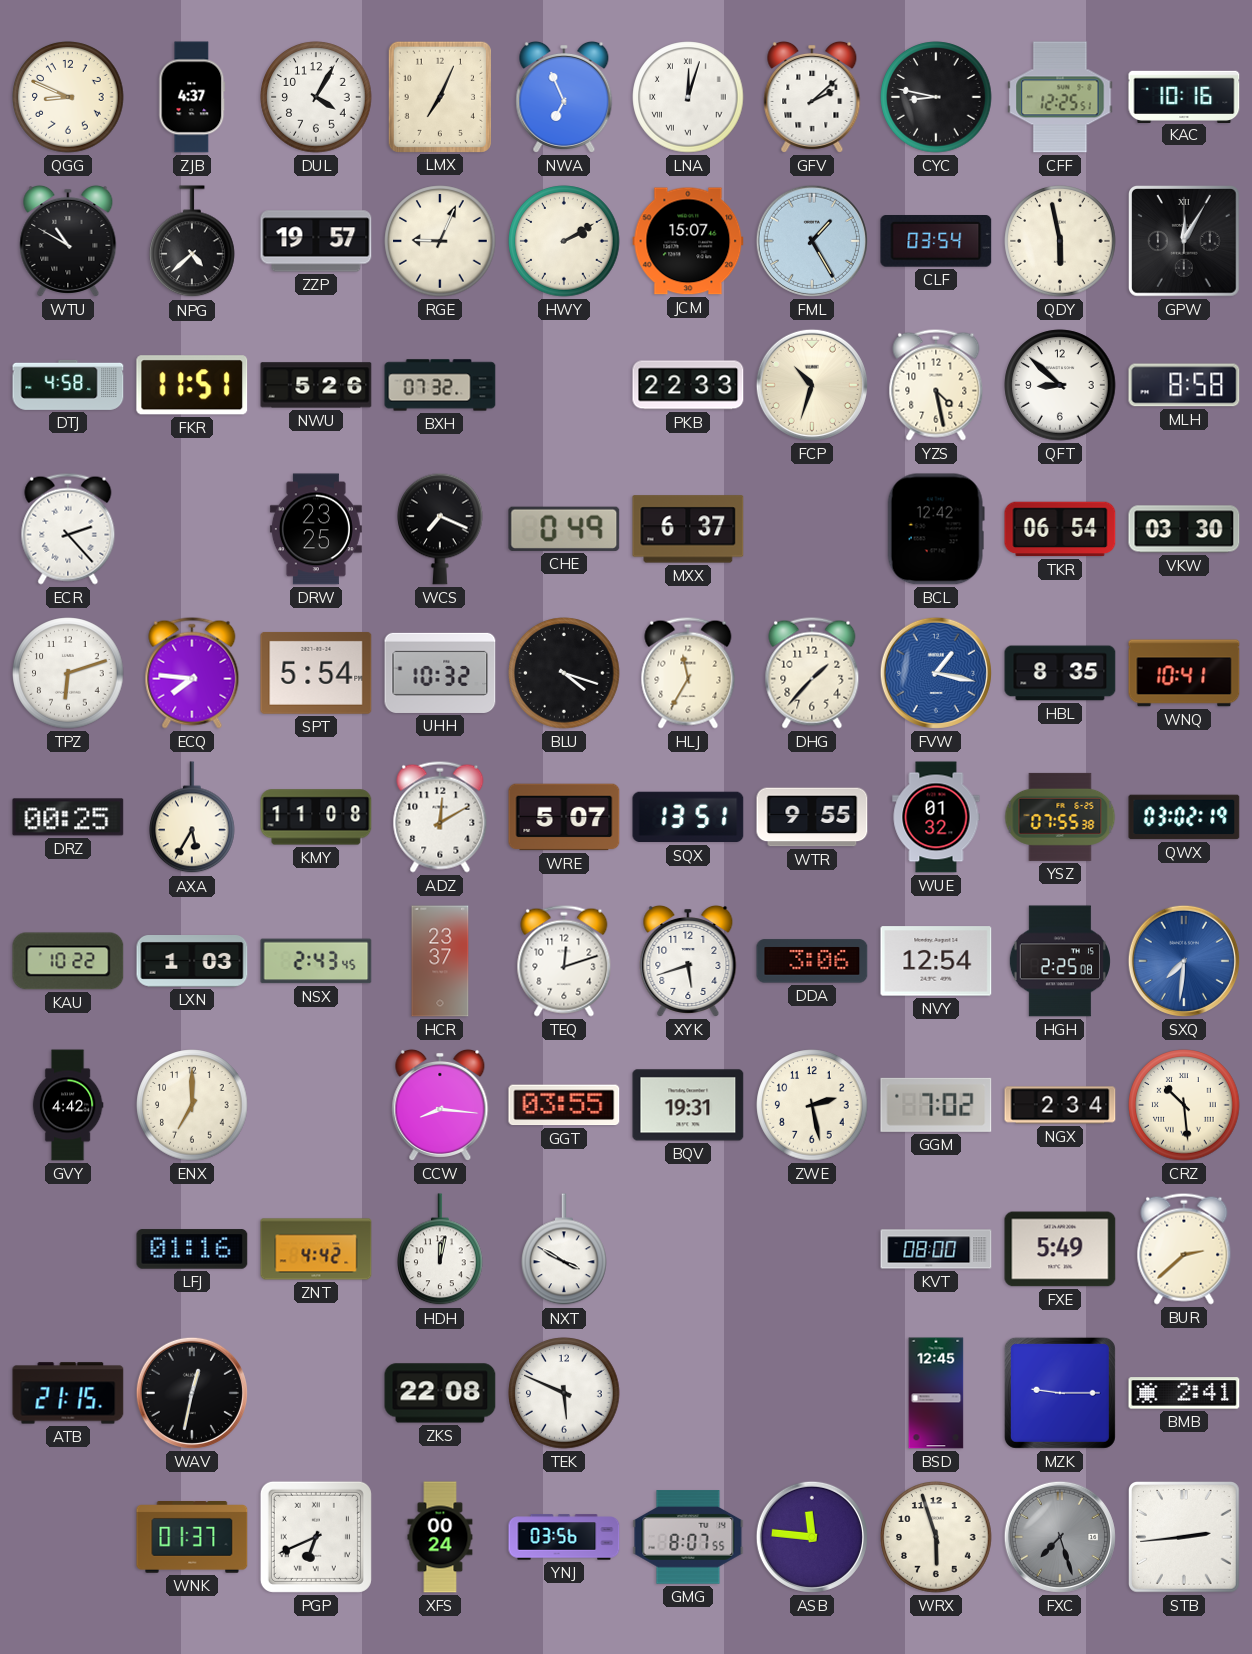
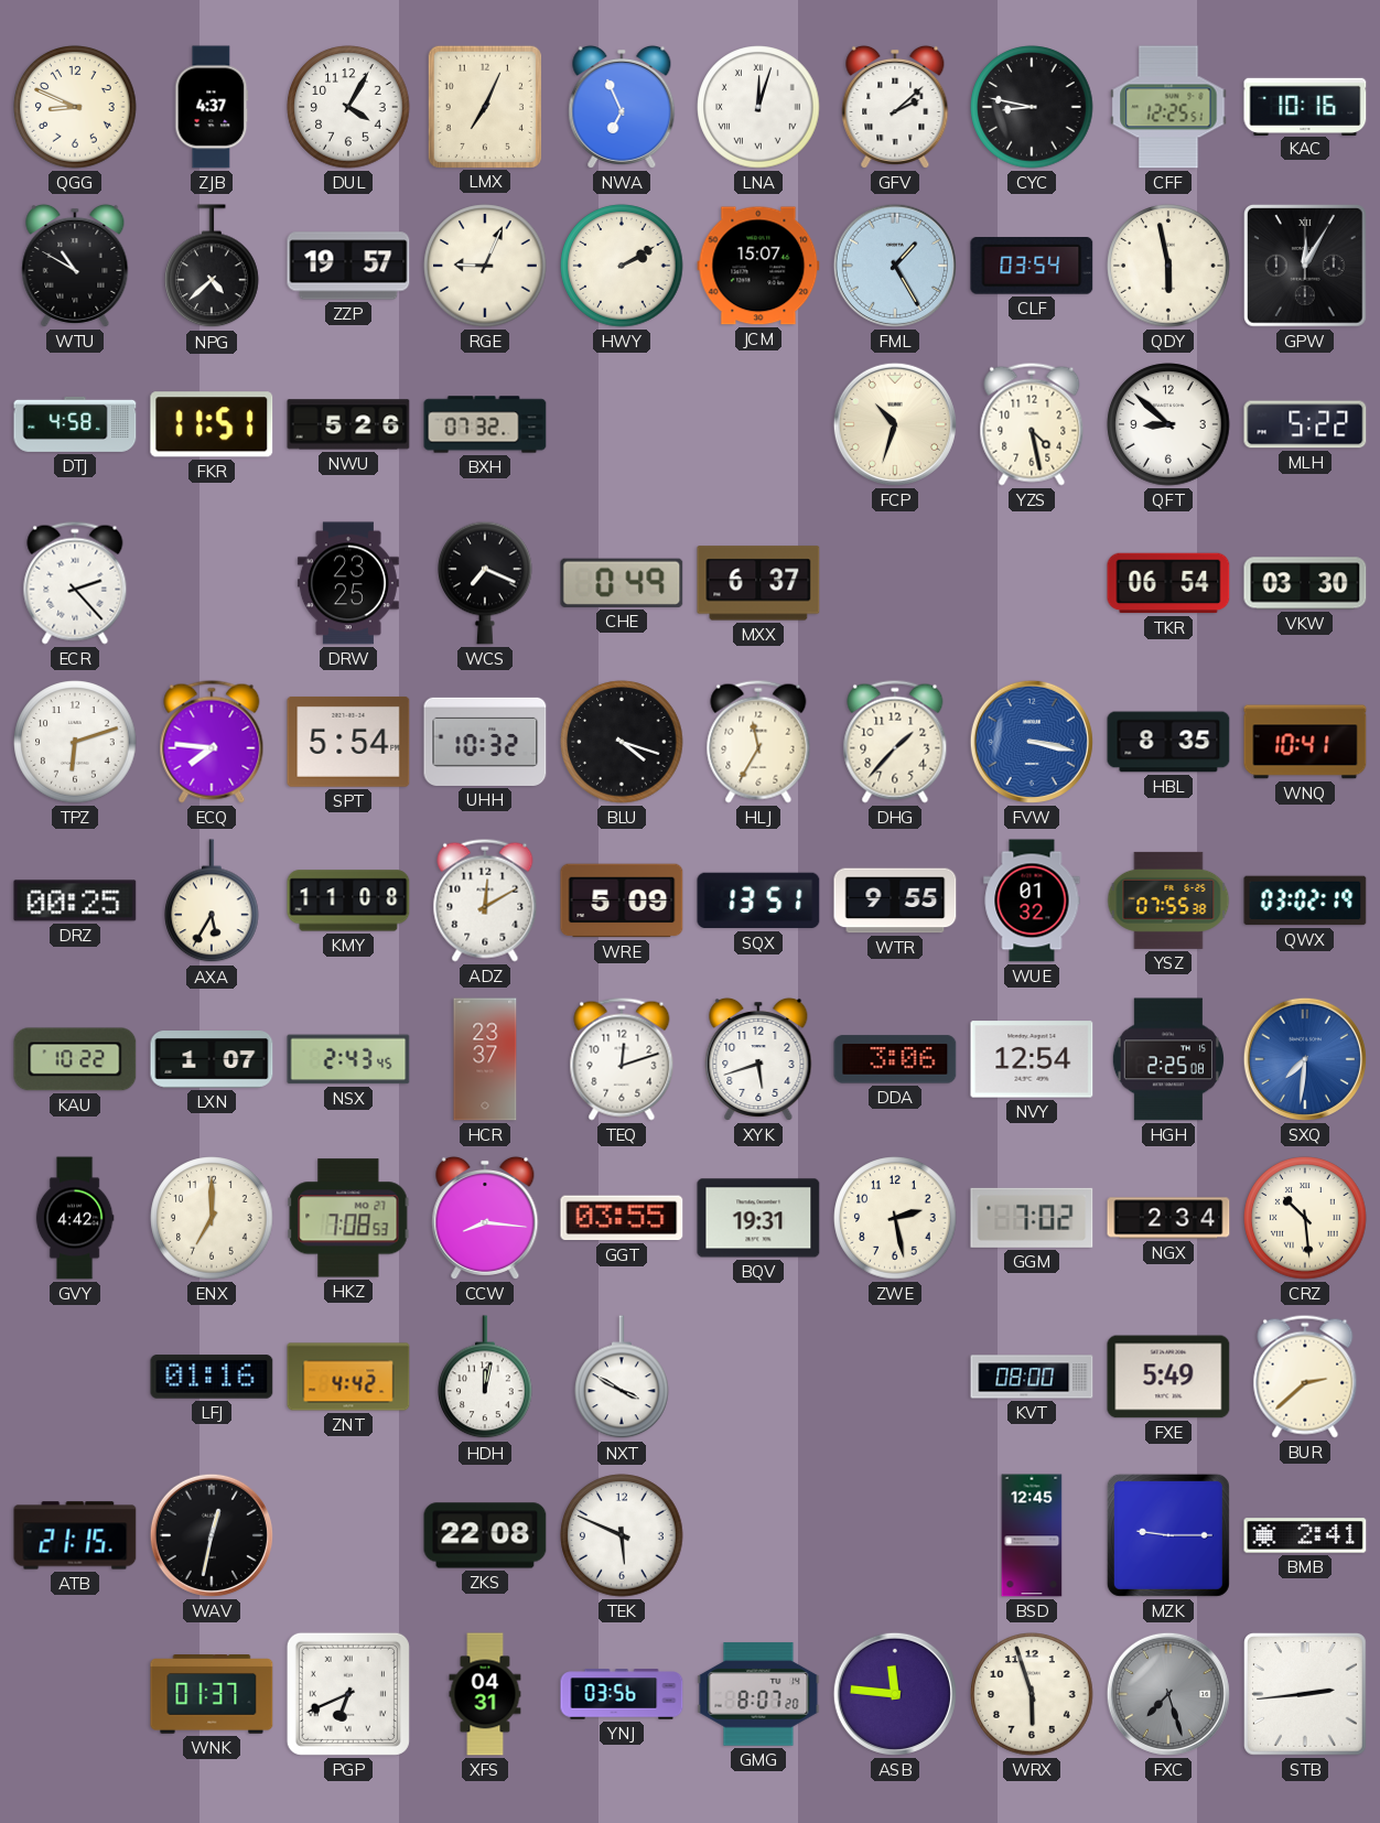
PKB: 22:33 -> none (688, 385)
MLH: 8:58 -> 5:22 (1305, 424)
BCL: 12:42 -> none (936, 529)
FVW: 1:17 -> 3:17 (1032, 742)
WRE: 5:07 -> 5:09 (622, 900)
LXN: 1:03 -> 1:07 (212, 1060)
HKZ: none -> 7:08 (348, 1218)
XFS: 00:24 -> 04:31 (485, 1694)
GMG: 8:07:55 -> 8:07:20 (758, 1694)
